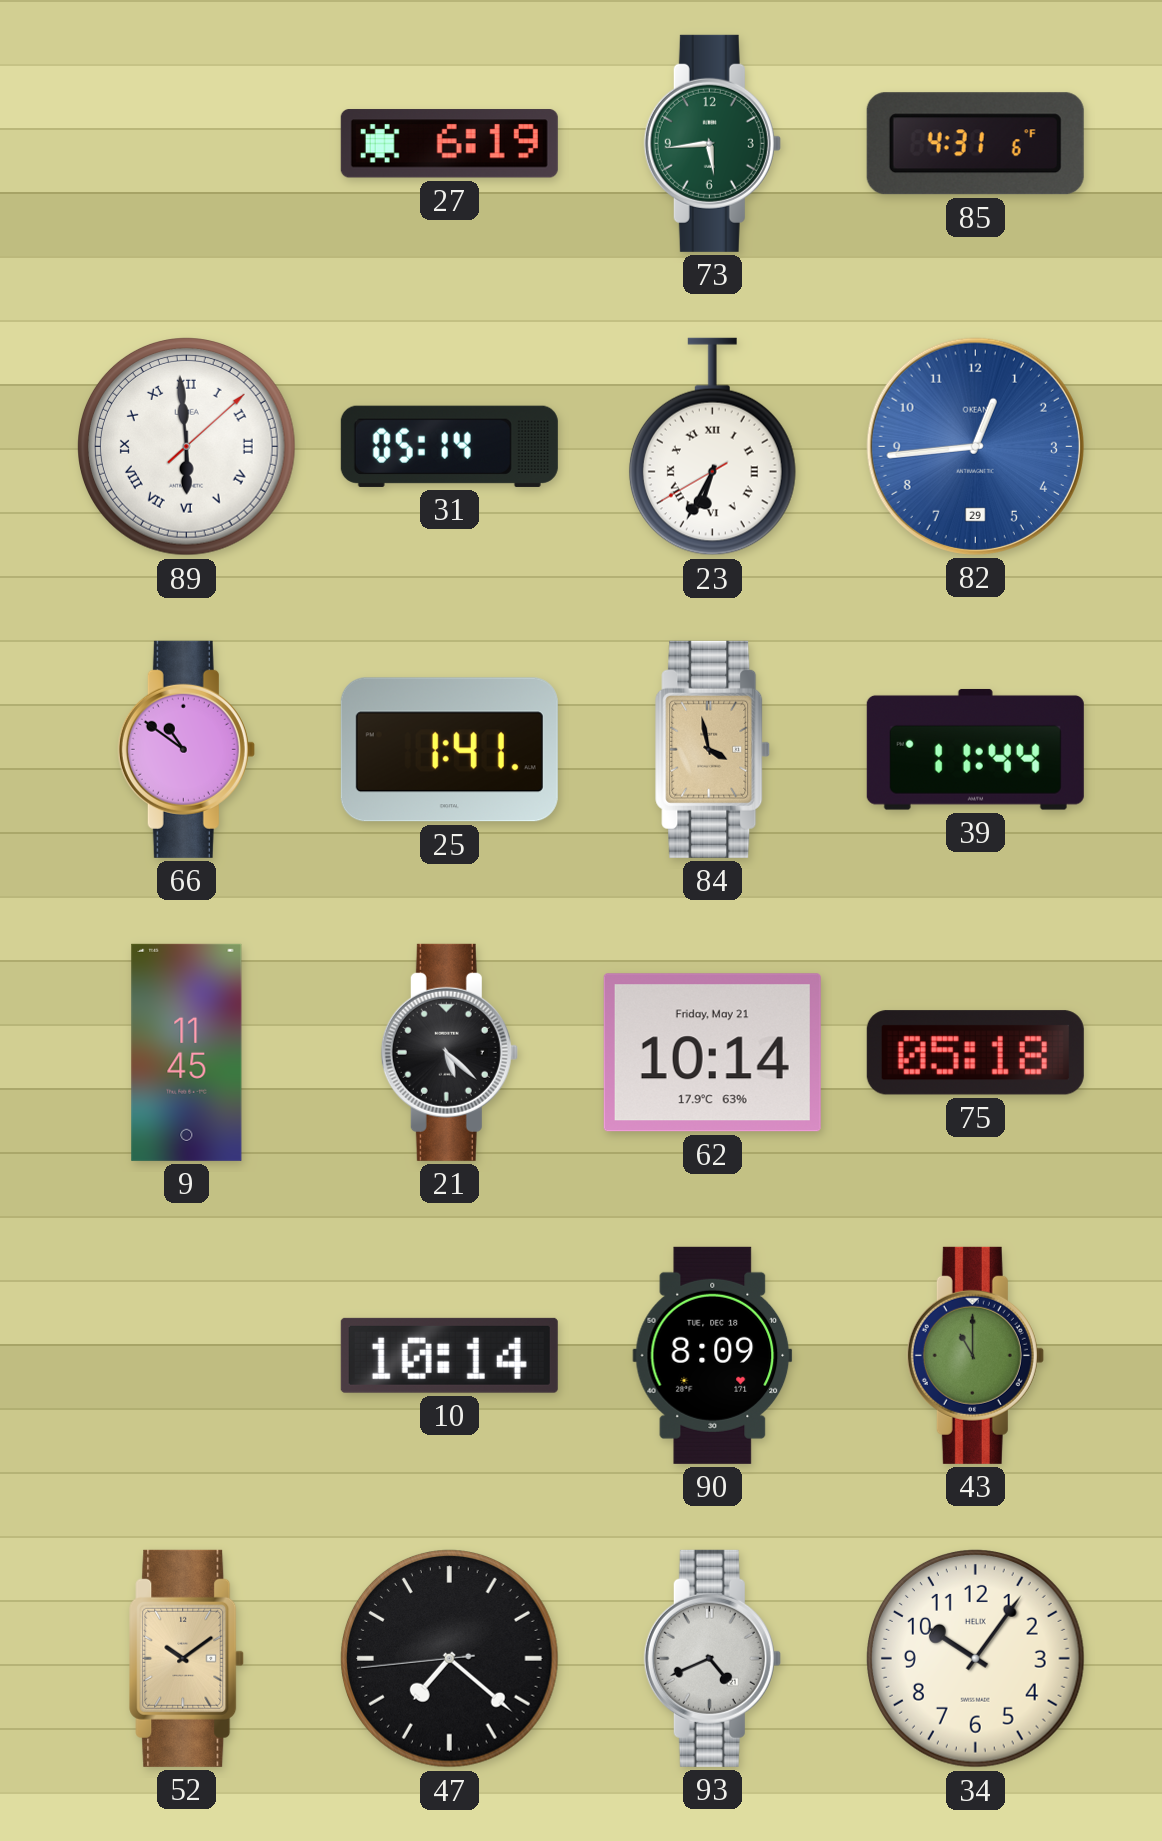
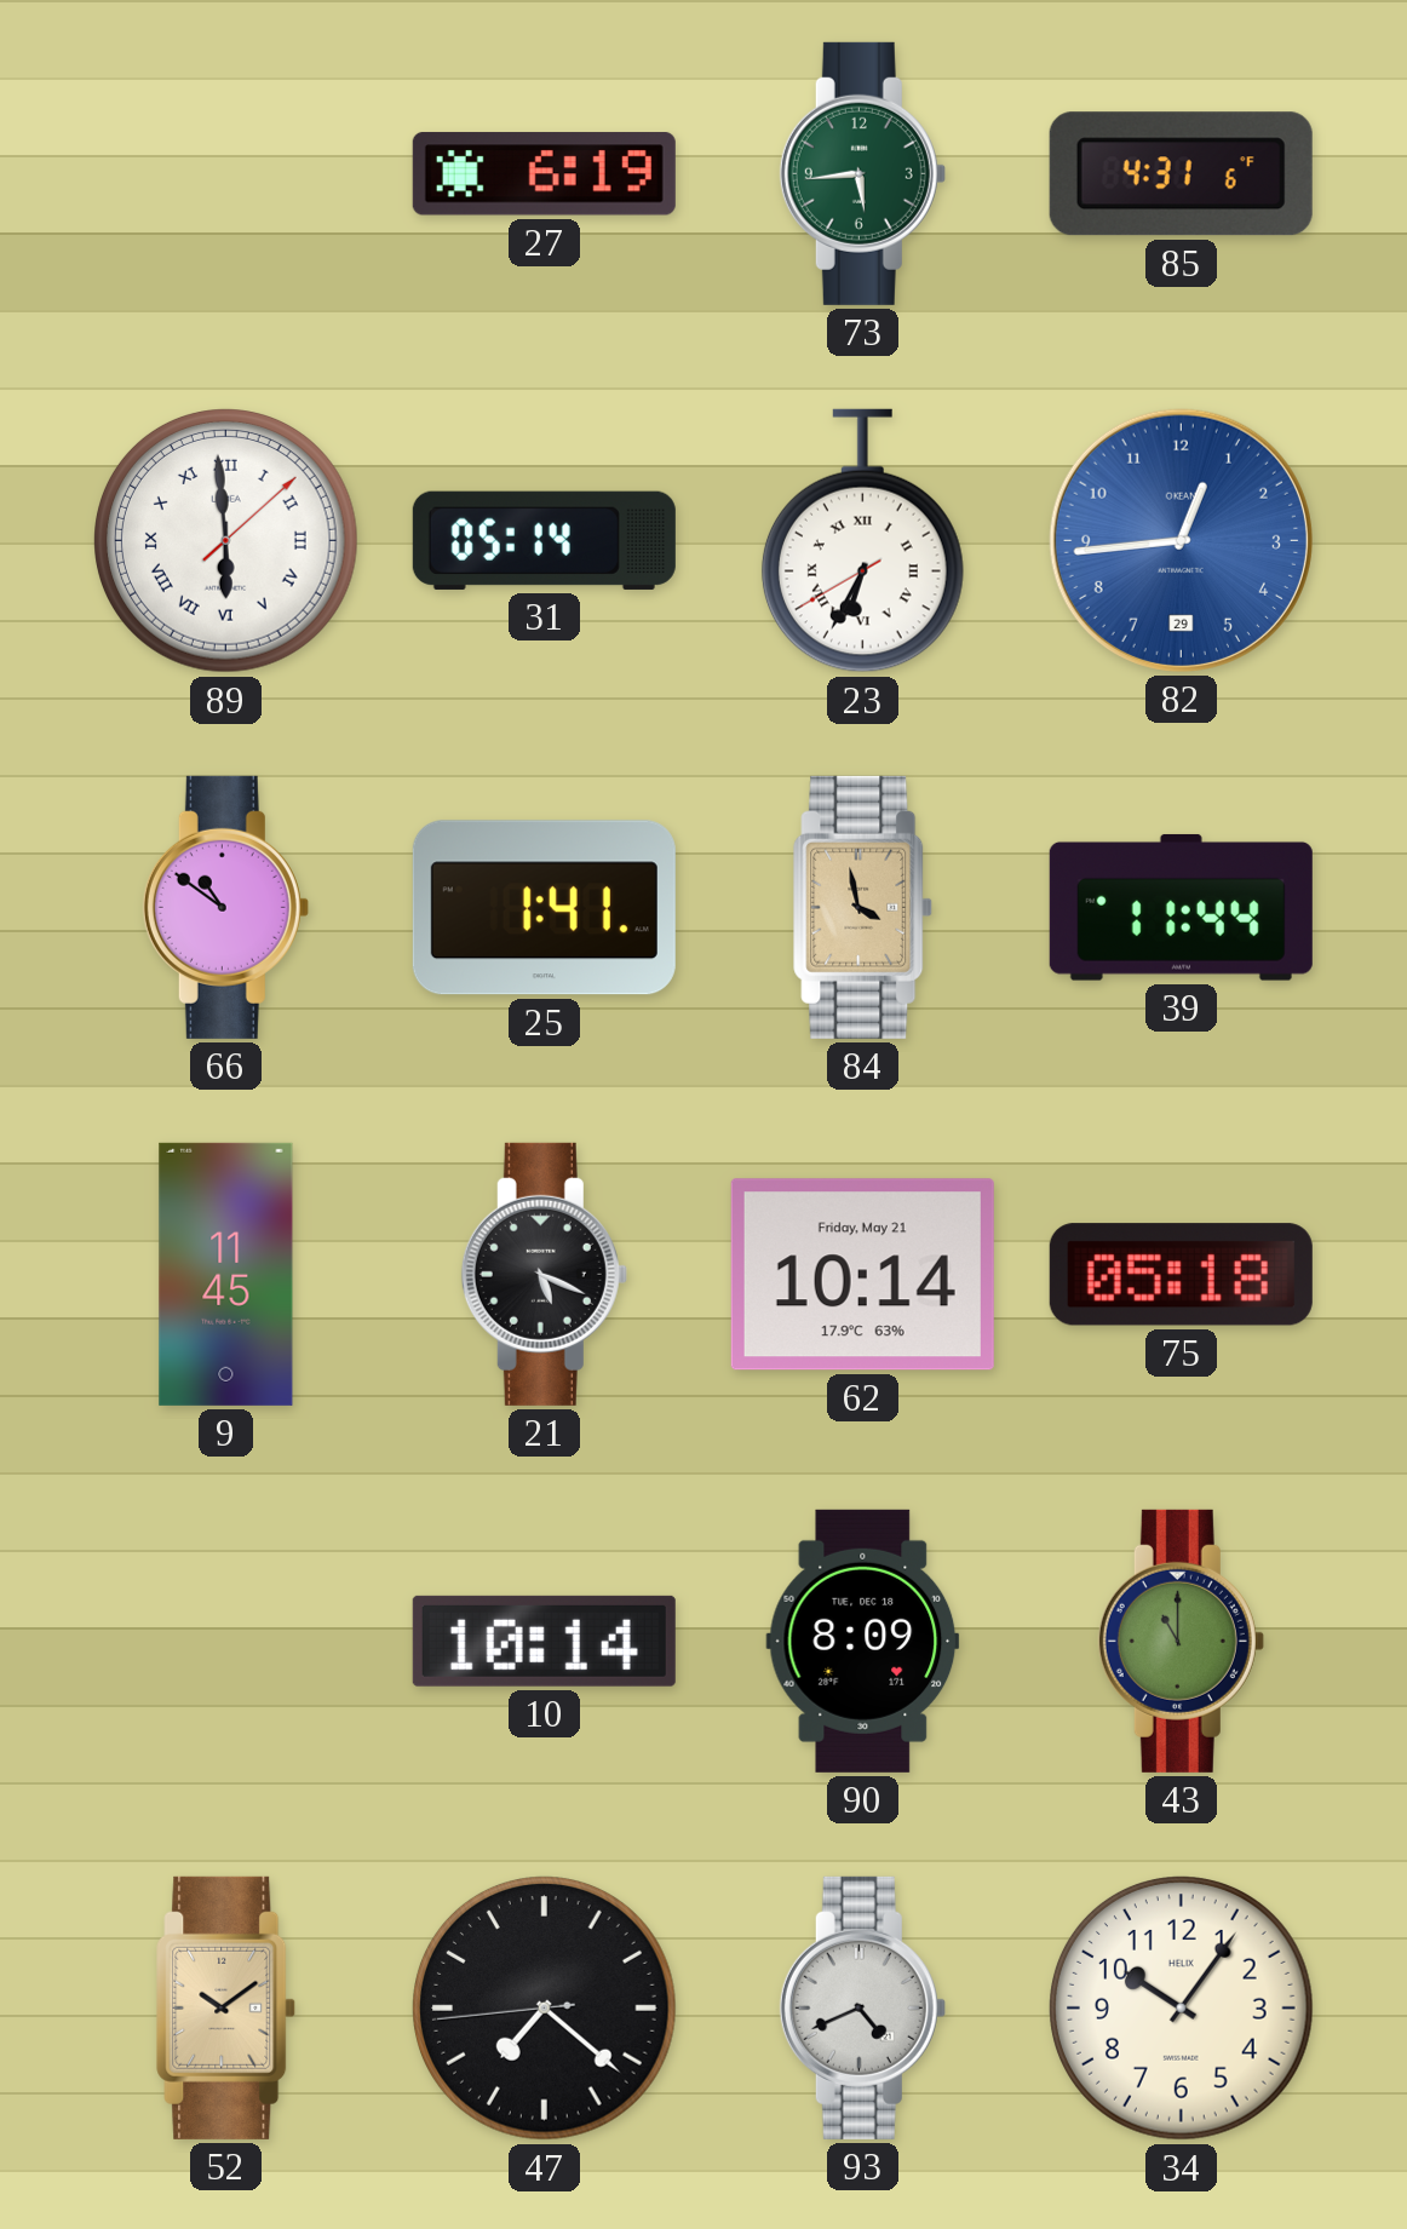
21: 5:22 -> 5:19 (544, 1274)
